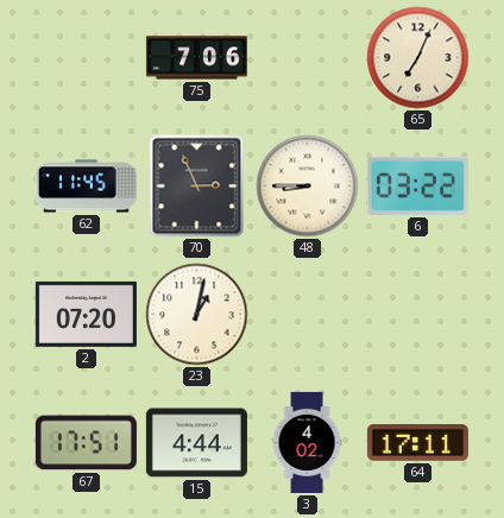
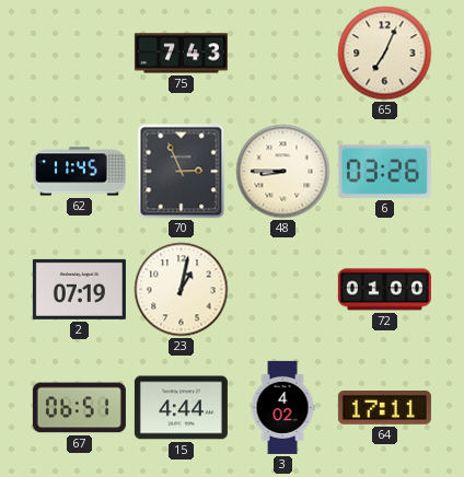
75: 7:06 -> 7:43 (181, 54)
6: 03:22 -> 03:26 (384, 171)
2: 07:20 -> 07:19 (79, 289)
72: none -> 01:00 (384, 290)
67: 17:51 -> 06:51 (79, 408)
